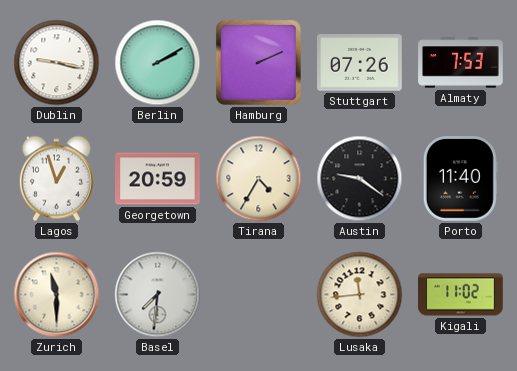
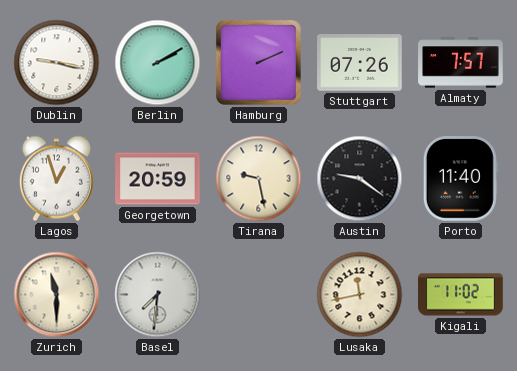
Almaty: 7:53 -> 7:57 (461, 63)
Tirana: 4:35 -> 9:28 (259, 179)
Lusaka: 11:44 -> 11:43 (360, 295)
